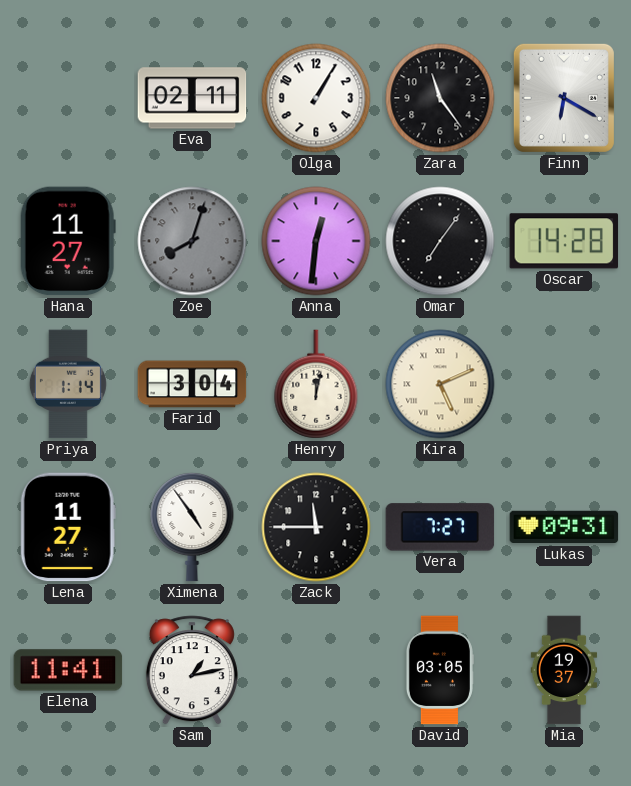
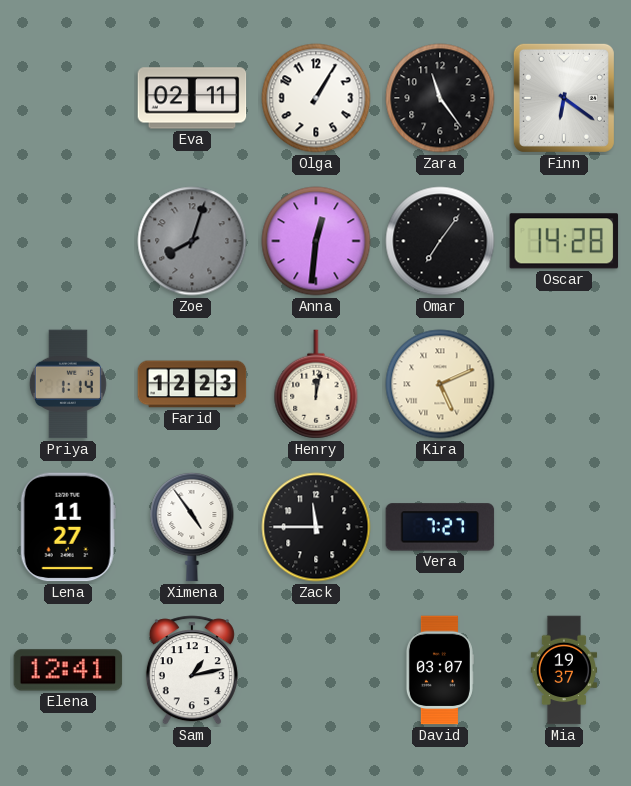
Finn: 6:20 -> 6:21 (564, 98)
Hana: 11:27 -> none (68, 241)
Farid: 3:04 -> 12:23 (192, 384)
Lukas: 09:31 -> none (564, 527)
Elena: 11:41 -> 12:41 (68, 670)
David: 03:05 -> 03:07 (439, 670)
